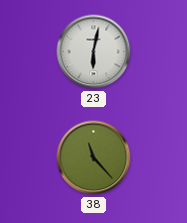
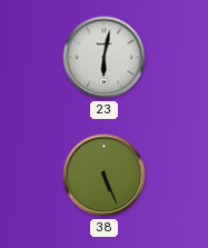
38: 11:23 -> 5:26 (105, 176)
